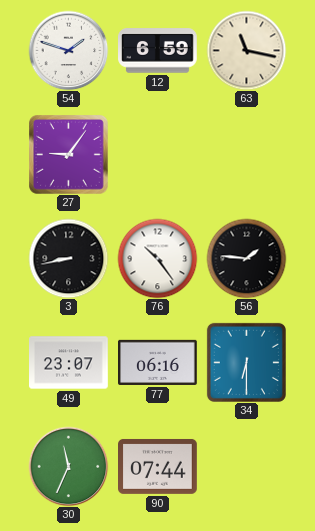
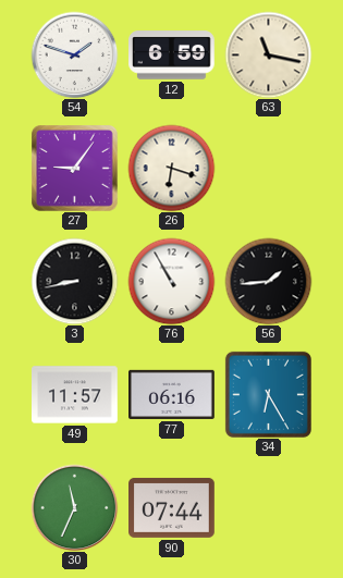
26: none -> 6:18 (171, 168)
76: 10:24 -> 10:55 (171, 281)
56: 1:46 -> 1:44 (268, 281)
49: 23:07 -> 11:57 (75, 395)
34: 6:30 -> 6:25 (268, 394)
